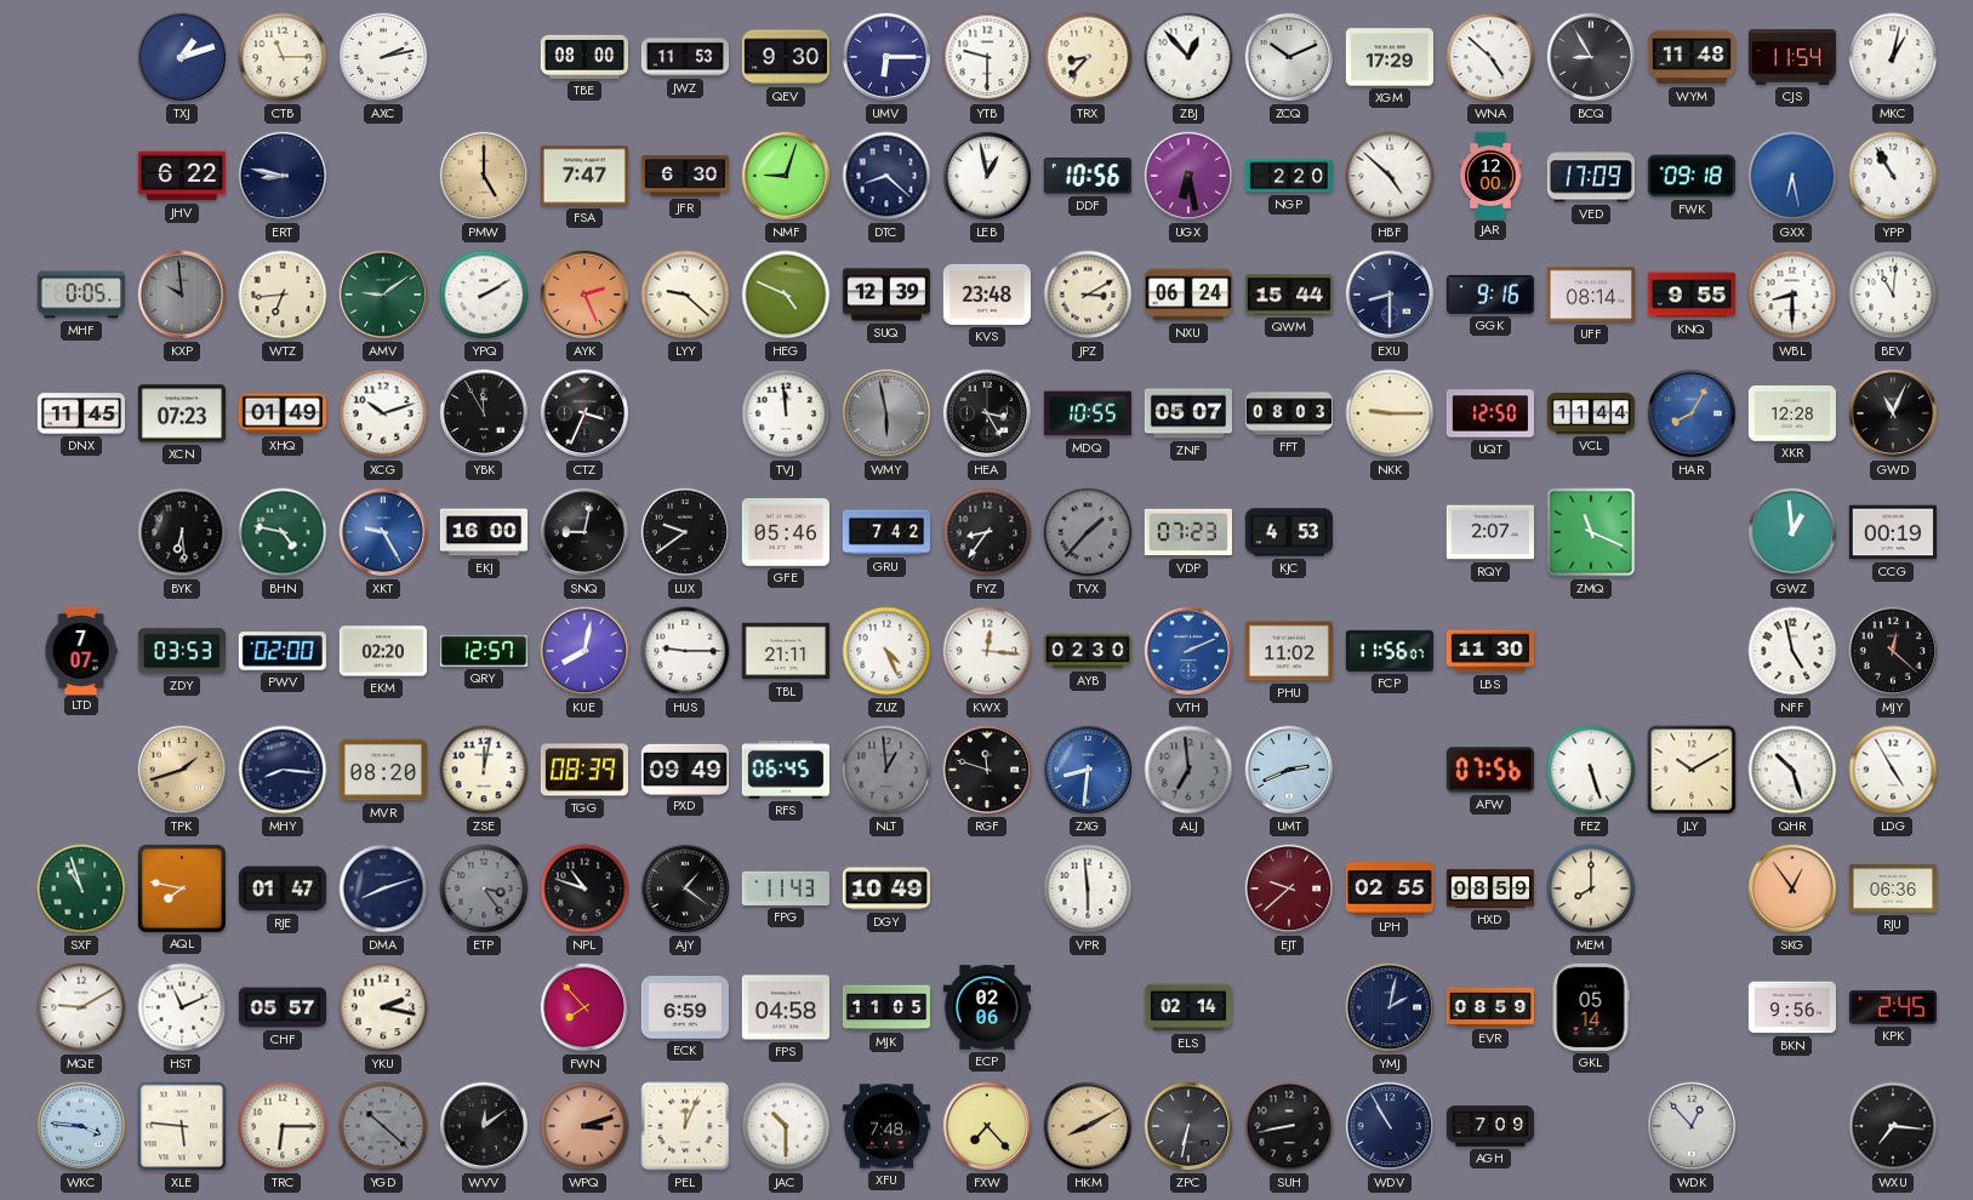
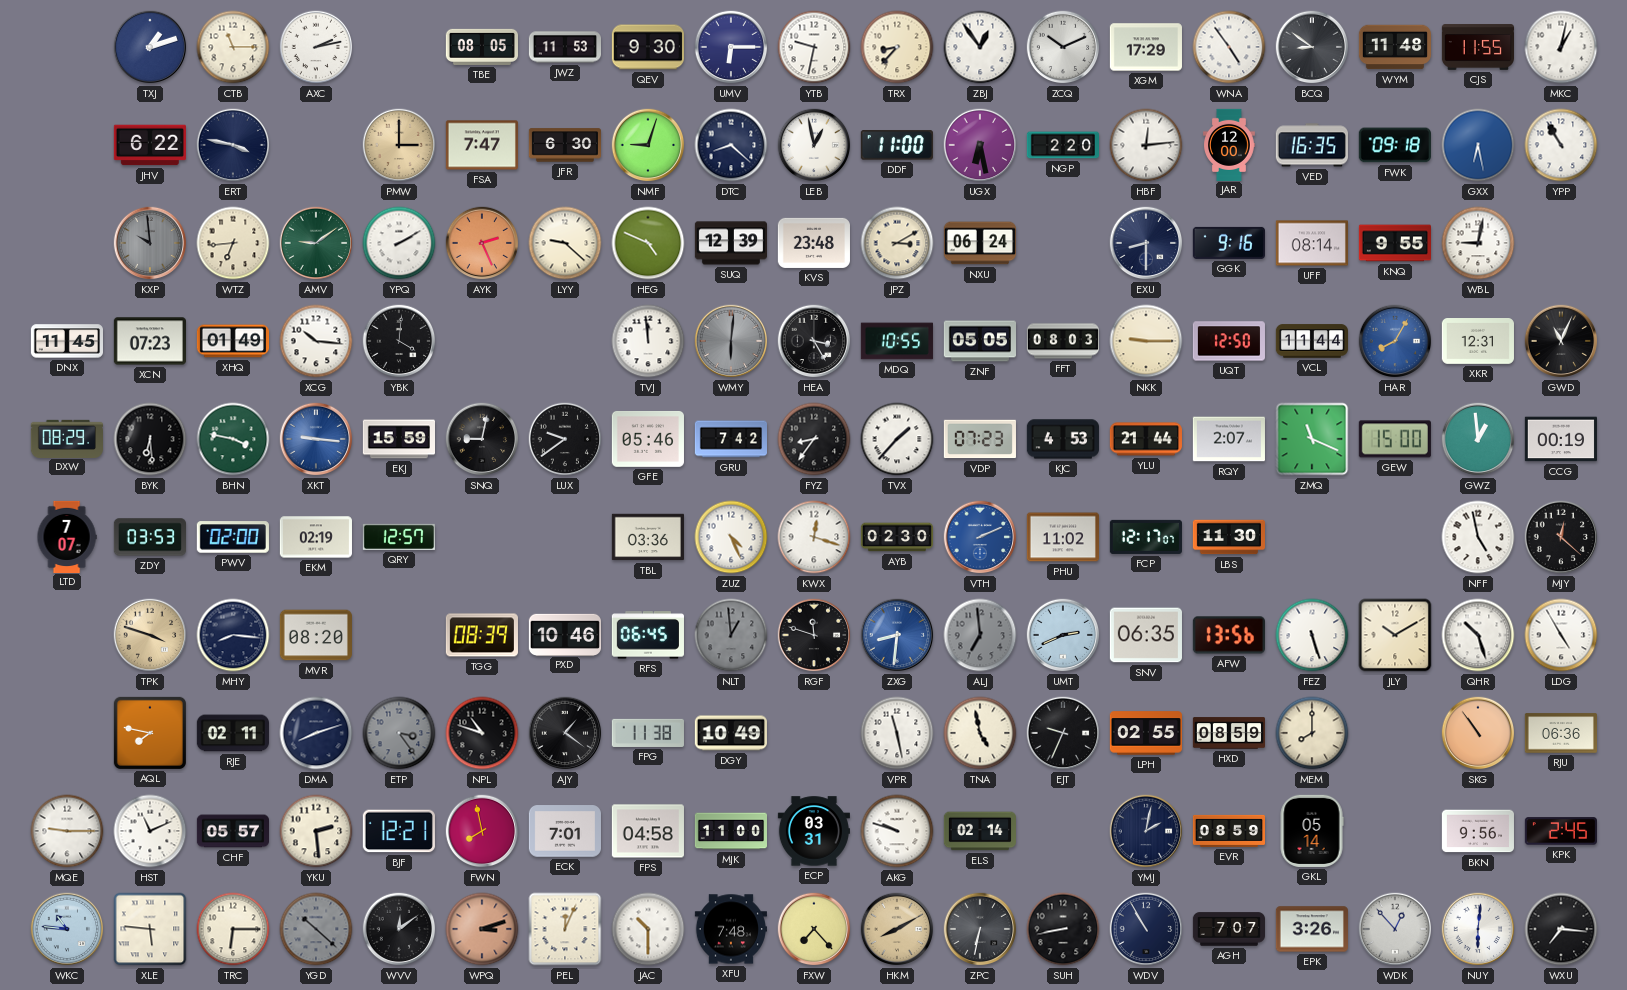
TBE: 08:00 -> 08:05 (481, 47)
YTB: 9:30 -> 9:32 (814, 47)
ZBJ: 12:53 -> 12:54 (980, 47)
WNA: 4:52 -> 4:54 (1229, 47)
BCQ: 8:55 -> 8:51 (1312, 47)
CJS: 11:54 -> 11:55 (1477, 47)
ERT: 8:47 -> 3:47 (233, 145)
PMW: 5:00 -> 3:00 (399, 145)
DDF: 10:56 -> 11:00 (897, 145)
HBF: 4:52 -> 12:14 (1146, 145)
VED: 17:09 -> 16:35 (1312, 145)
MHF: 0:05 -> none (81, 295)
QWM: 15:44 -> none (1288, 295)
WBL: 8:30 -> 9:02 (1478, 243)
BEV: 11:01 -> none (1893, 295)
XCG: 10:12 -> 10:16 (316, 341)
YBK: 11:55 -> 4:01 (399, 341)
CTZ: 3:34 -> none (585, 413)
WMY: 5:58 -> 6:01 (731, 341)
ZNF: 05:07 -> 05:05 (979, 341)
XKR: 12:28 -> 12:31 (1478, 342)
DXW: none -> 08:29 (66, 438)
BHN: 4:47 -> 3:47 (233, 439)
XKT: 9:25 -> 9:16 (316, 439)
EKJ: 16:00 -> 15:59 (398, 439)
TVX dial: grey -> white (897, 439)
YLU: none -> 21:44 (1146, 439)
GEW: none -> 15:00 (1395, 439)
EKM: 02:20 -> 02:19 (316, 537)
KUE: 8:02 -> none (585, 651)
HUS: 9:15 -> none (685, 651)
TBL: 21:11 -> 03:36 (648, 537)
KWX: 12:16 -> 12:18 (814, 537)
FCP: 11:56 -> 12:17 (1146, 537)
TPK: 1:42 -> 3:48 (150, 635)
ZSE: 12:02 -> none (484, 770)
PXD: 09:49 -> 10:46 (565, 634)
SNV: none -> 06:35 (1146, 635)
AFW: 07:56 -> 13:56 (1229, 635)
SXF: 10:57 -> none (81, 888)
RJE: 01:47 -> 02:11 (233, 733)
FPG: 11:43 -> 11:38 (648, 733)
VPR: 5:59 -> 11:28 (897, 733)
TNA: none -> 4:58 (980, 733)
EJT: 9:38 -> 9:34 (1063, 733)
EJT dial: burgundy -> black (1063, 733)
SKG: 12:54 -> 10:54 (1478, 733)
MQE: 9:10 -> 9:15 (67, 831)
YKU: 2:17 -> 2:29 (316, 831)
BJF: none -> 12:21 (399, 831)
FWN: 7:53 -> 7:58 (482, 831)
ECK: 6:59 -> 7:01 (565, 831)
MJK: 11:05 -> 11:00 (730, 831)
ECP: 02:06 -> 03:31 (813, 831)
AKG: none -> 9:48 (897, 831)
WKC: 3:46 -> 10:46 (67, 929)
AGH: 7:09 -> 7:07 (1228, 929)
EPK: none -> 3:26 (1312, 929)
NUY: none -> 6:01 (1478, 929)
